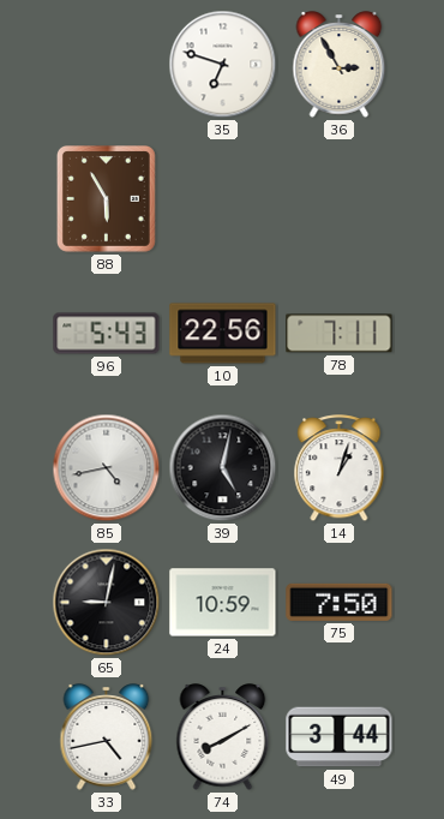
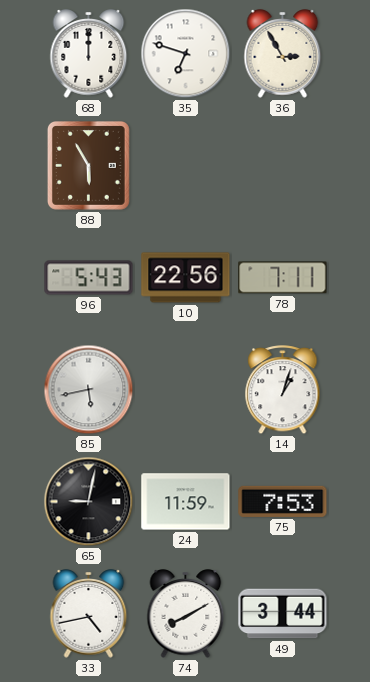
68: none -> 12:00 (89, 54)
85: 4:43 -> 5:43 (89, 390)
39: 5:02 -> none (223, 468)
24: 10:59 -> 11:59 (186, 502)
75: 7:50 -> 7:53 (283, 501)
